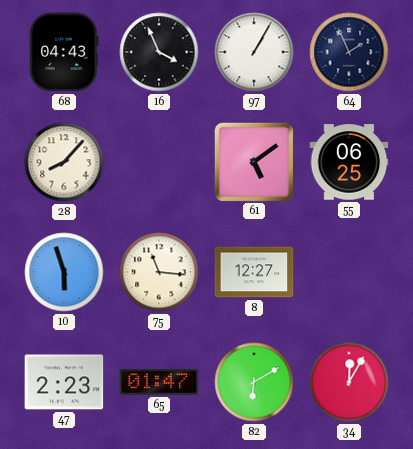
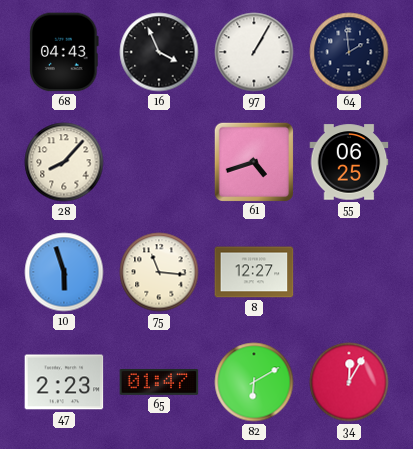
64: 1:56 -> 1:59 (349, 52)
61: 5:09 -> 4:42 (253, 161)
